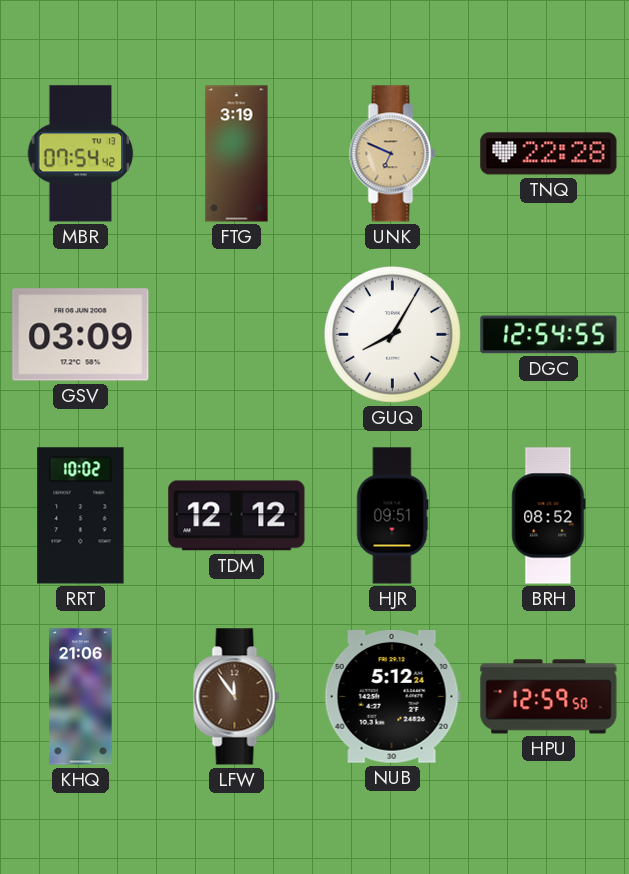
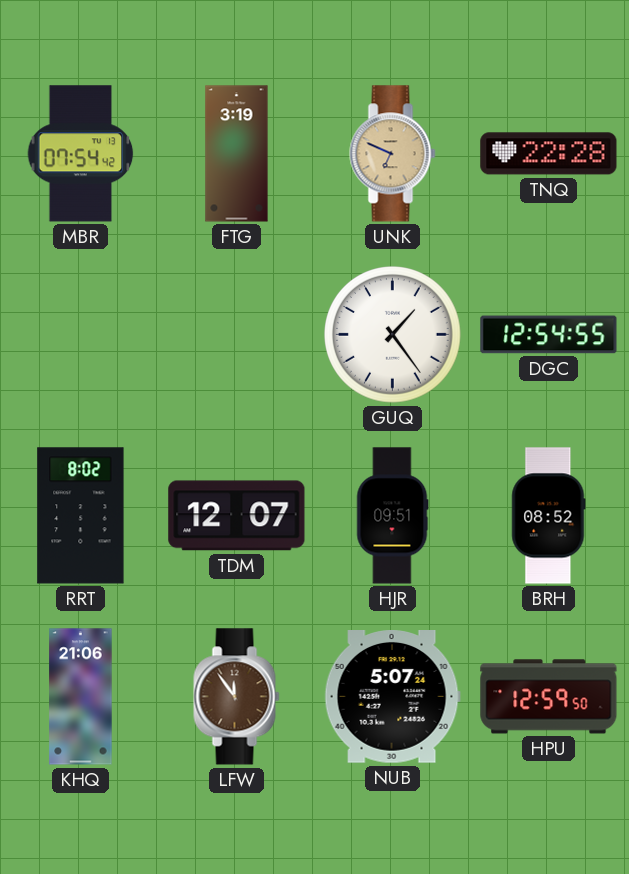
GSV: 03:09 -> none (81, 335)
GUQ: 8:05 -> 1:24 (393, 335)
RRT: 10:02 -> 8:02 (81, 516)
TDM: 12:12 -> 12:07 (237, 516)
NUB: 5:12 -> 5:07 (392, 697)
